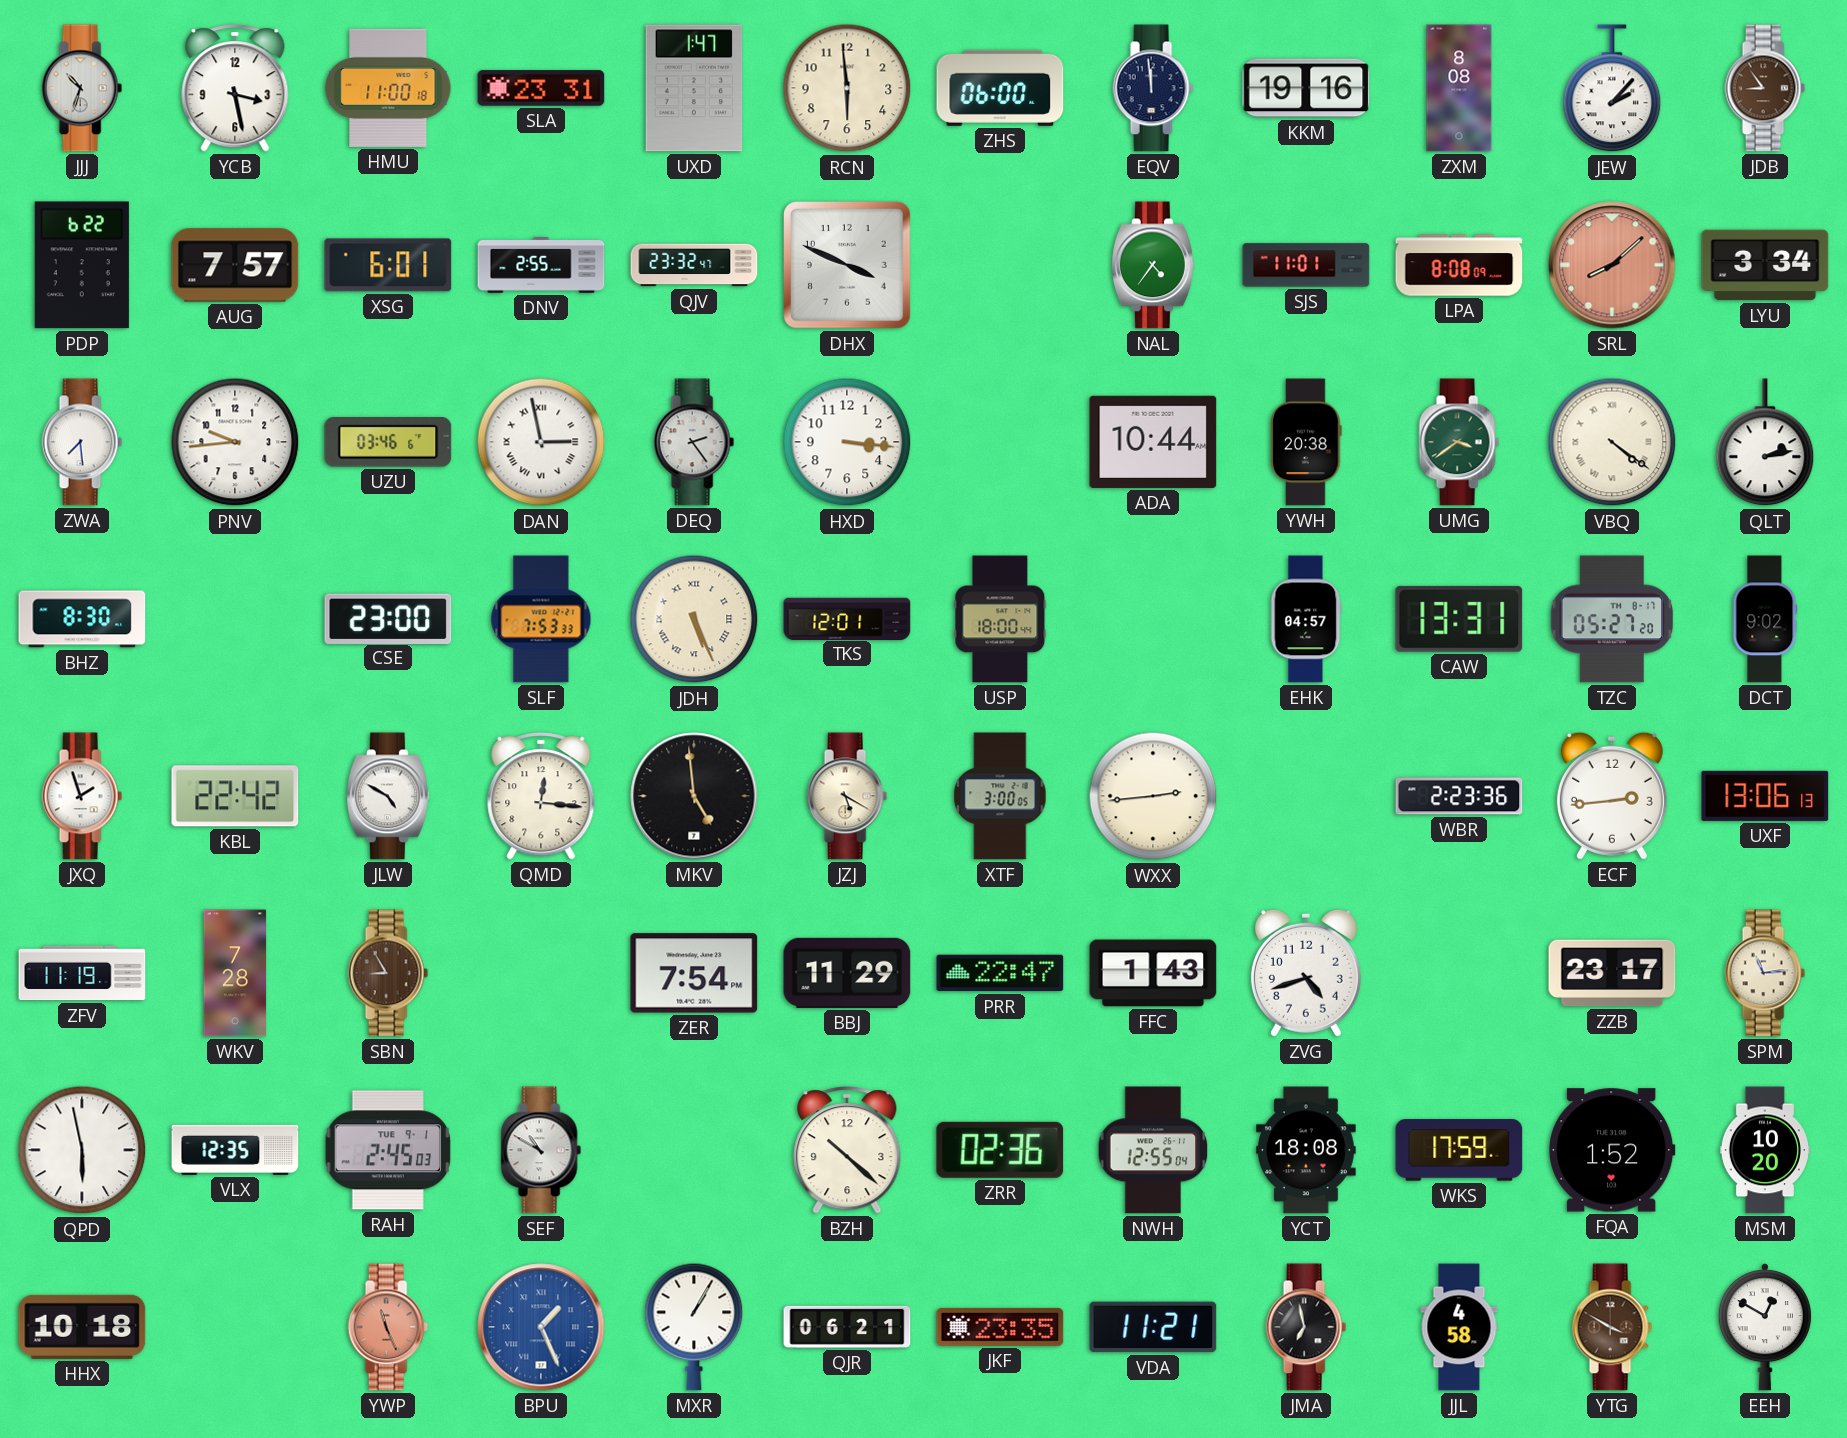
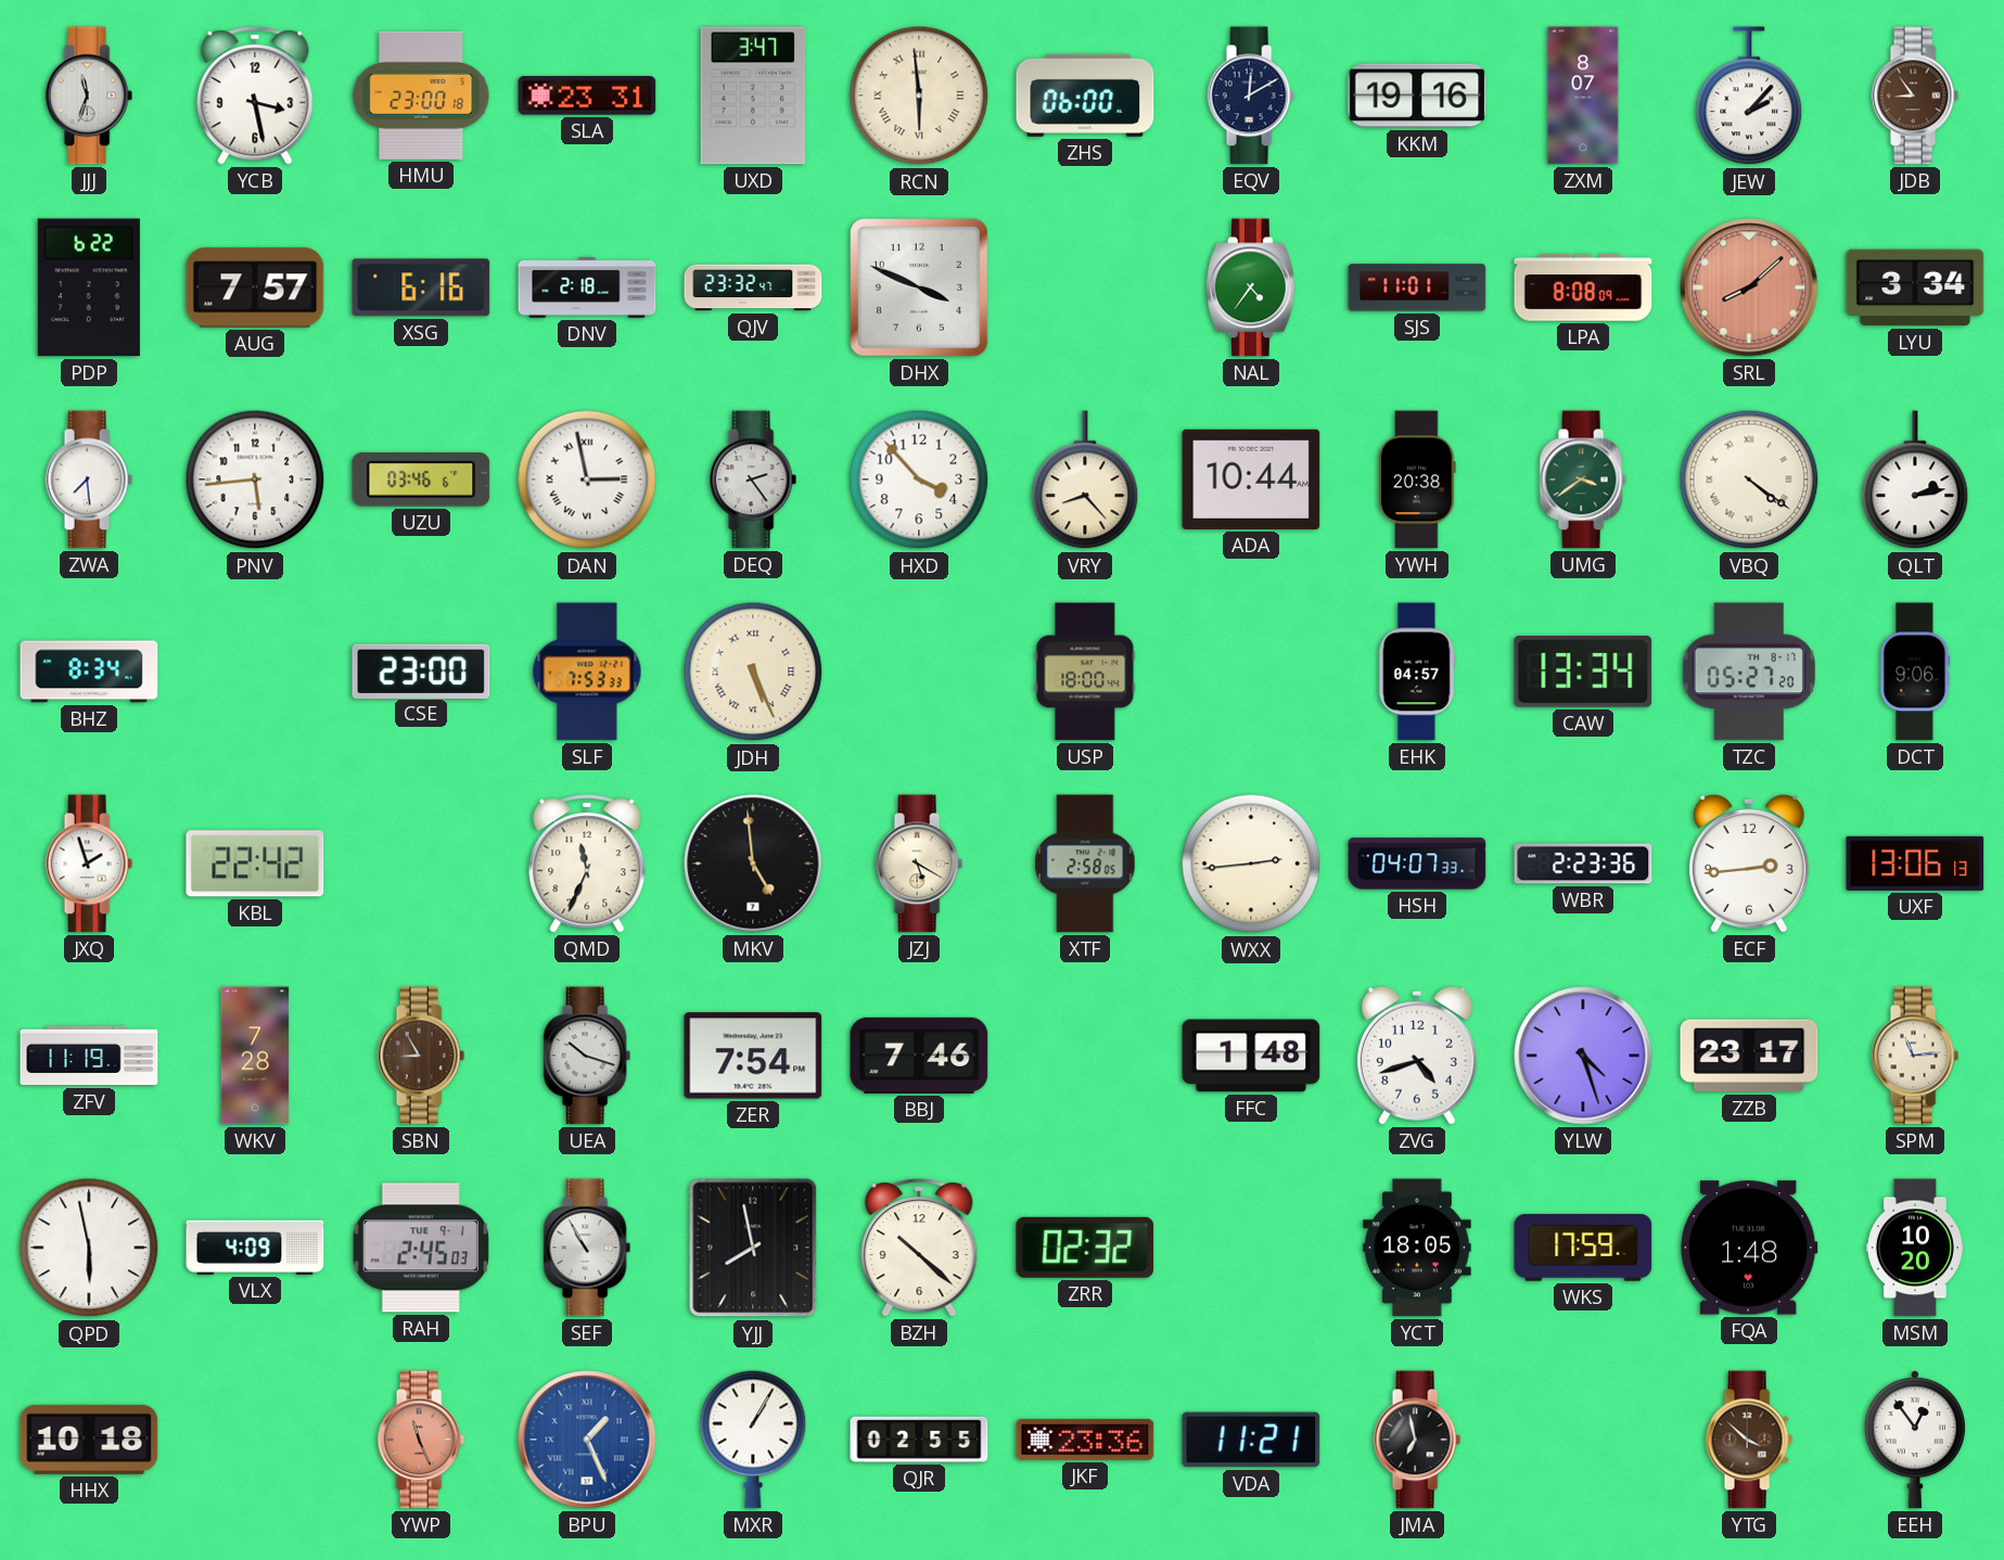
JJJ: 10:33 -> 11:33 (89, 95)
HMU: 11:00 -> 23:00 (421, 95)
UXD: 1:47 -> 3:47 (753, 95)
RCN numerals: Arabic -> Roman (919, 95)
EQV: 11:59 -> 12:10 (1251, 95)
ZXM: 8:08 -> 8:07 (1583, 95)
XSG: 6:01 -> 6:16 (421, 287)
DNV: 2:55 -> 2:18 (587, 289)
PNV: 9:44 -> 5:44 (255, 479)
HXD: 3:16 -> 3:53 (919, 479)
VRY: none -> 8:23 (1085, 481)
BHZ: 8:30 -> 8:34 (89, 672)
TKS: 12:01 -> none (847, 618)
CAW: 13:31 -> 13:34 (1583, 672)
DCT: 9:02 -> 9:06 (1915, 672)
JLW: 4:50 -> none (389, 796)
QMD: 12:16 -> 11:34 (587, 864)
XTF: 3:00 -> 2:58 (1085, 864)
HSH: none -> 04:07 (1417, 864)
UEA: none -> 10:18 (587, 1056)
BBJ: 11:29 -> 7:46 (919, 1056)
PRR: 22:47 -> none (1000, 973)
FFC: 1:43 -> 1:48 (1251, 1056)
YLW: none -> 4:27 (1583, 1056)
VLX: 12:35 -> 4:09 (255, 1248)
SEF: 10:50 -> 10:55 (587, 1248)
YJJ: none -> 7:58 (753, 1248)
ZRR: 02:36 -> 02:32 (1085, 1248)
NWH: 12:55 -> none (1153, 1150)
YCT: 18:08 -> 18:05 (1417, 1248)
FQA: 1:52 -> 1:48 (1750, 1248)
QJR: 06:21 -> 02:55 (919, 1440)
JKF: 23:35 -> 23:36 (1085, 1440)
JJL: 4:58 -> none (1459, 1327)
YTG: 3:50 -> 3:52 (1749, 1440)
EEH: 12:50 -> 12:54 (1915, 1440)
